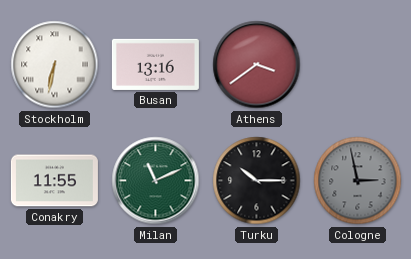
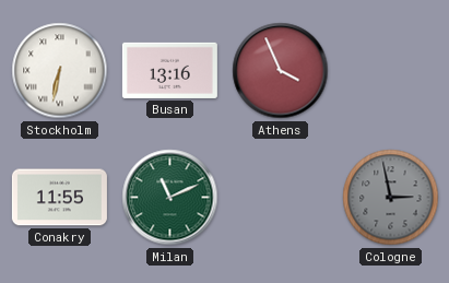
Athens: 3:39 -> 3:56 (281, 71)
Turku: 10:15 -> none (257, 181)
